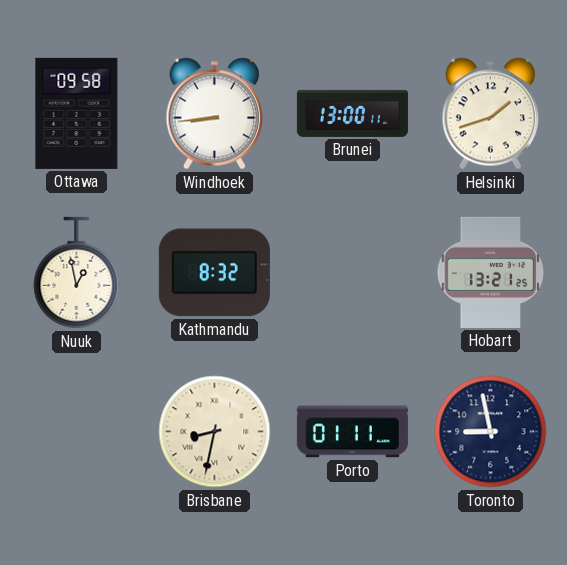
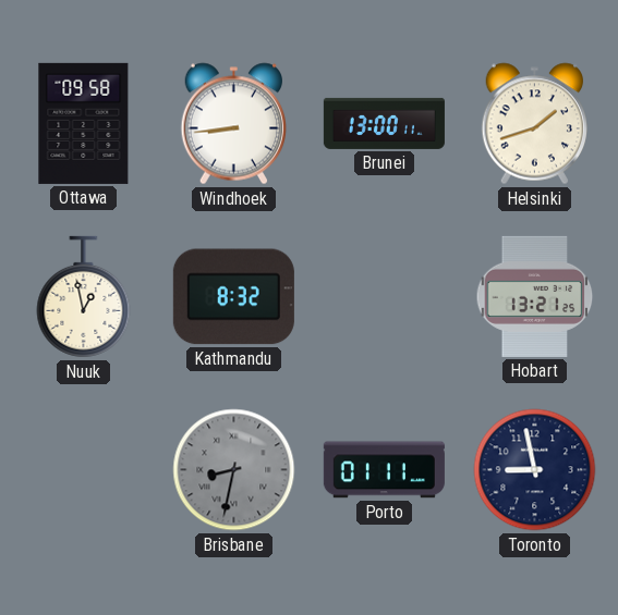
Brisbane dial: cream -> grey (234, 470)
